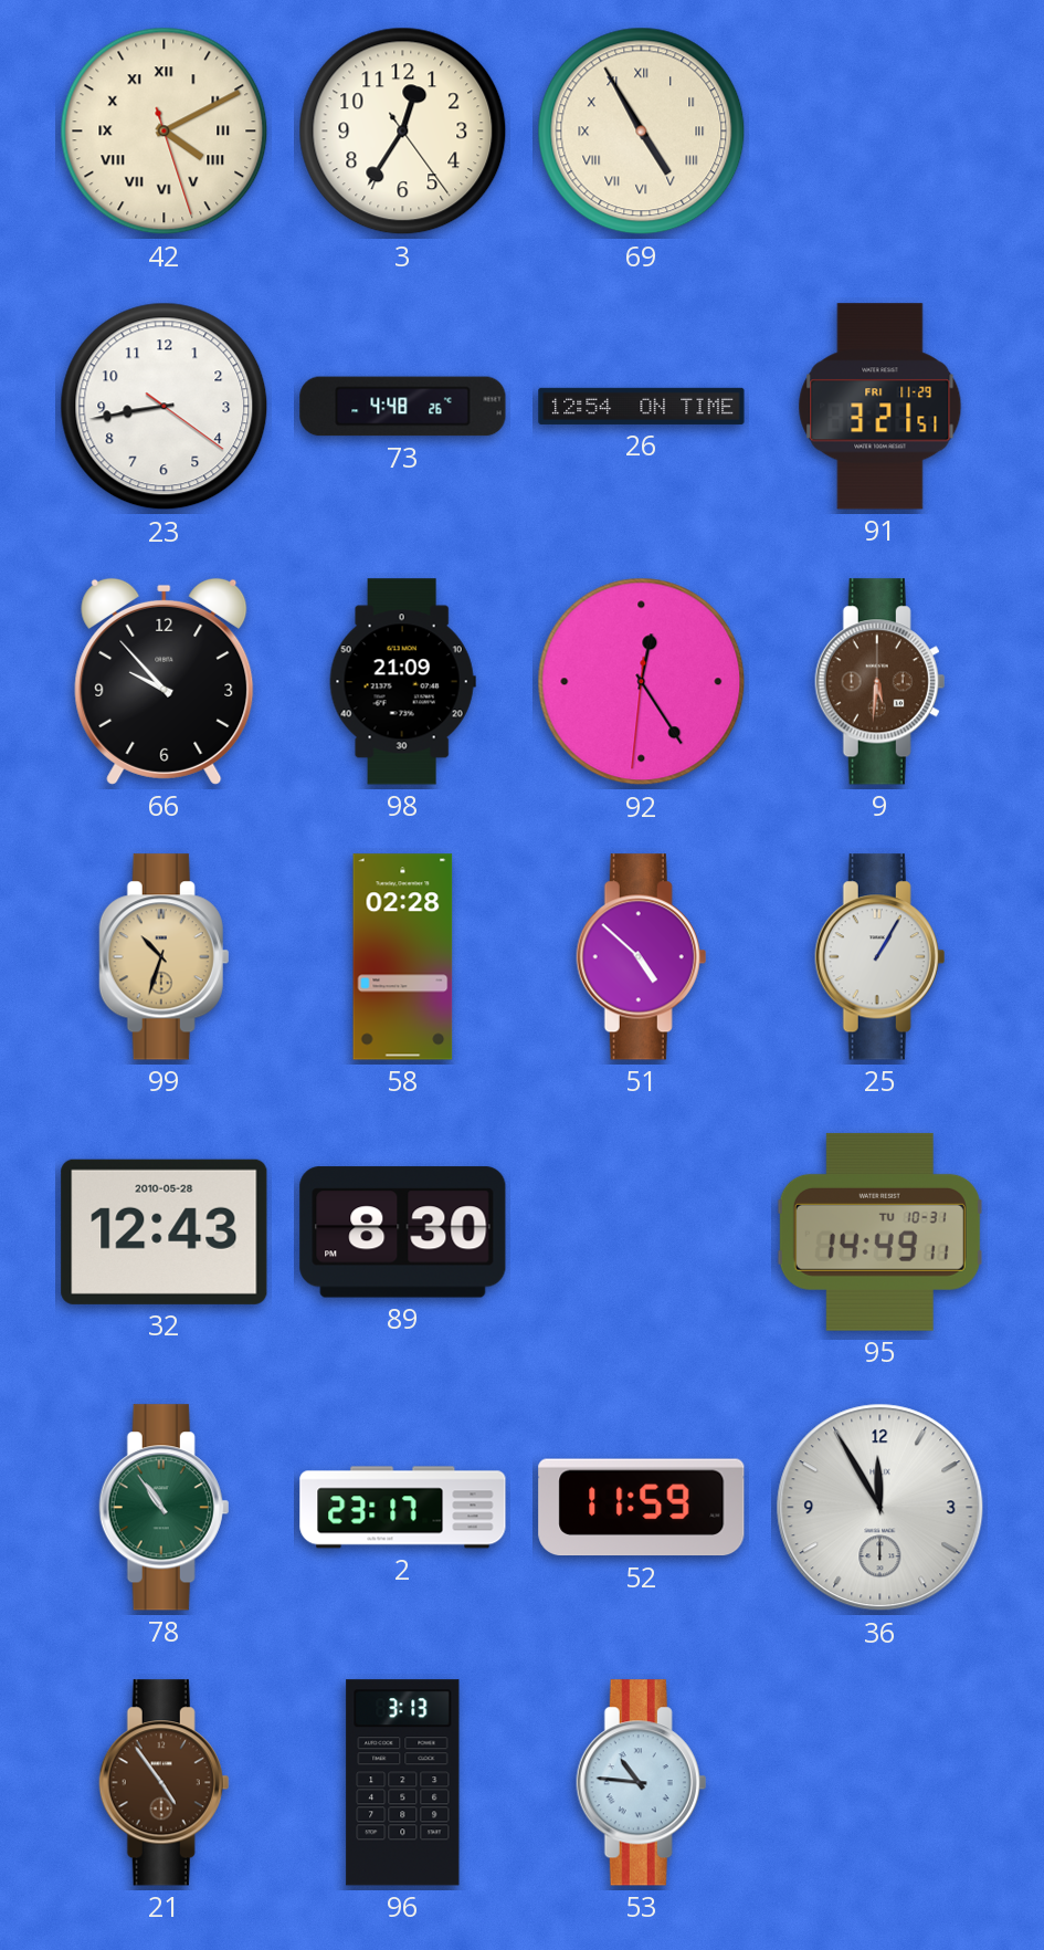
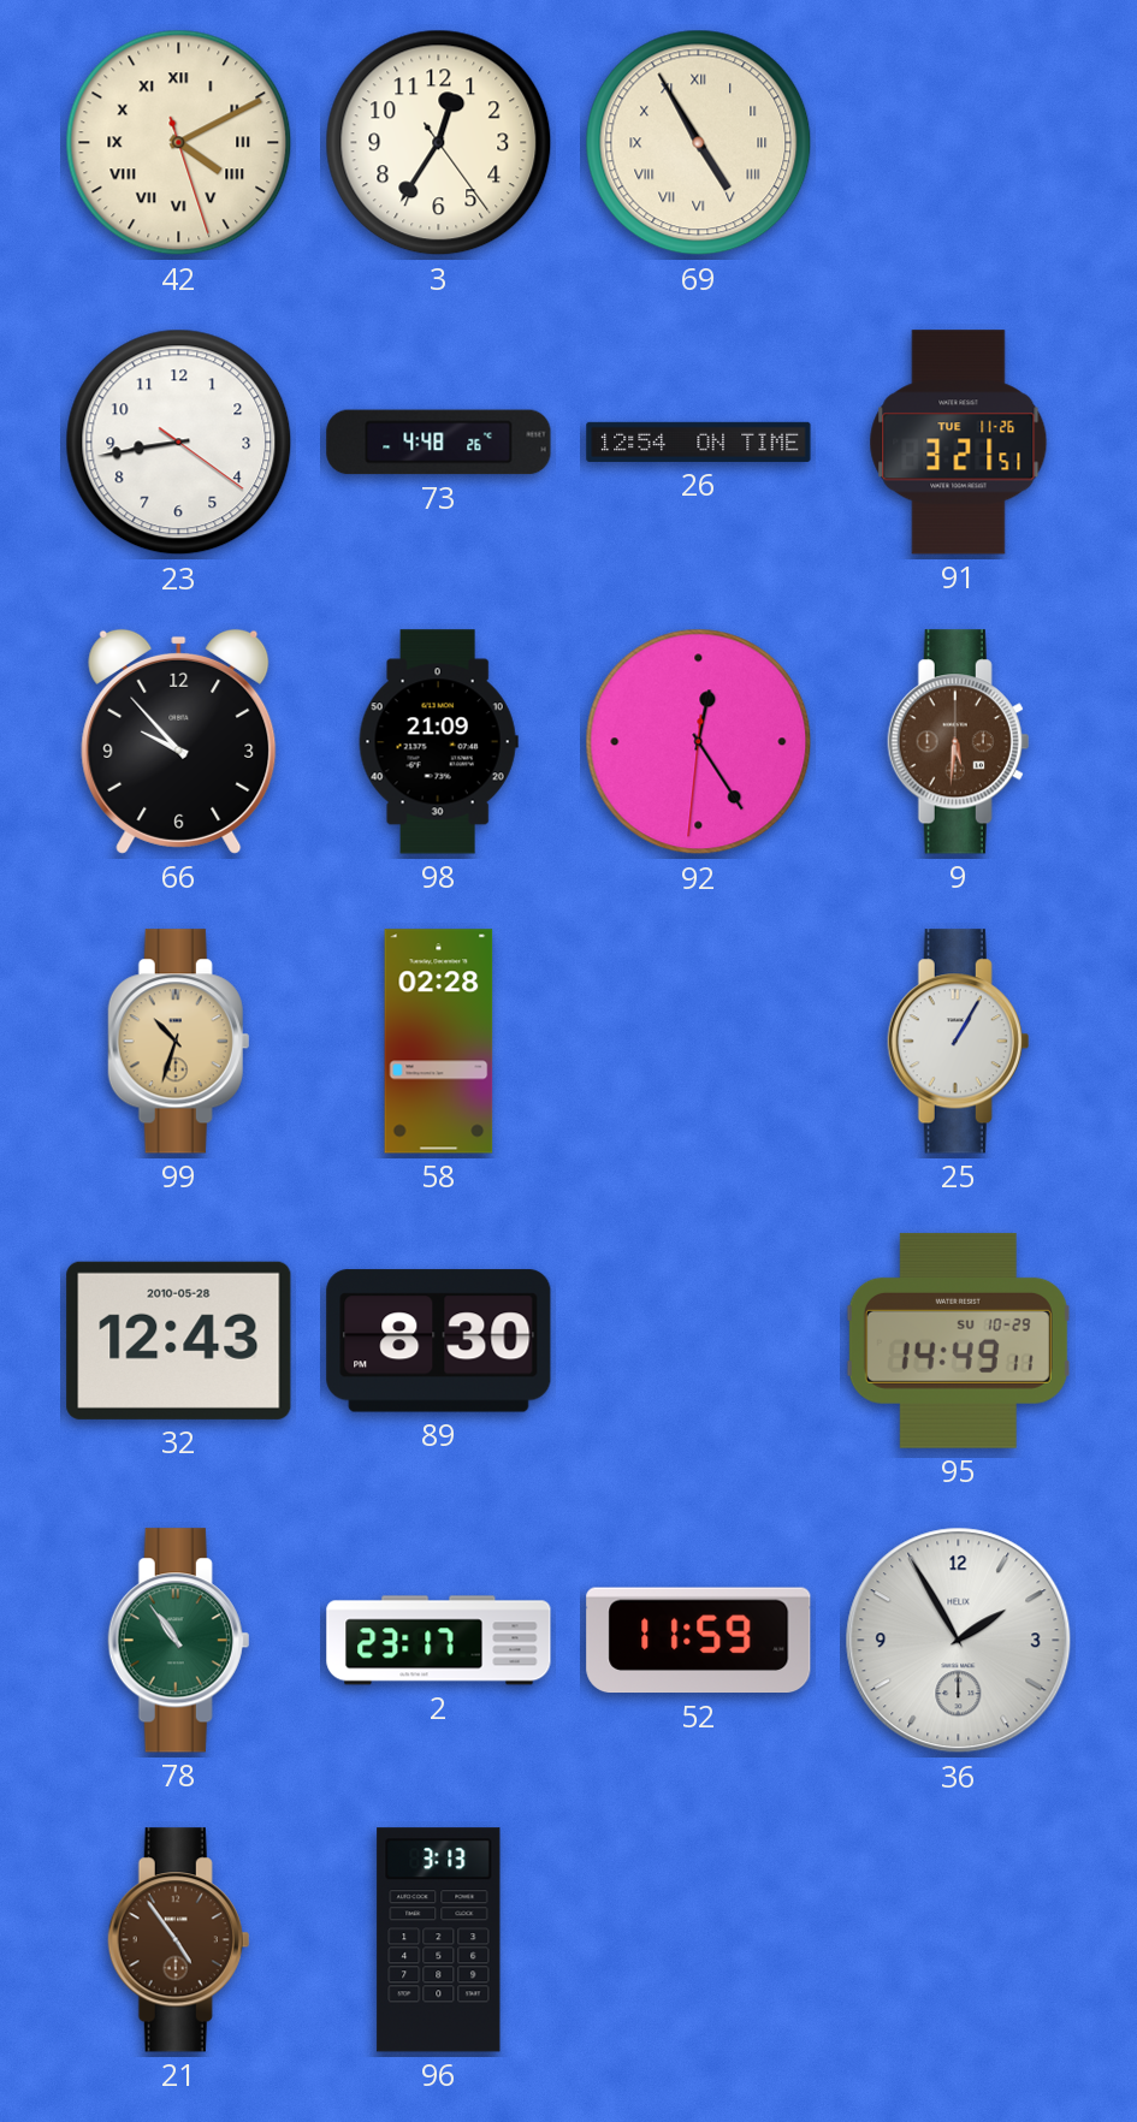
91 date: FRI 11-29 -> TUE 11-26 (959, 443)
51: 4:52 -> none (642, 957)
95 date: TU 10-31 -> SU 10-29 (958, 1340)
36: 11:55 -> 1:55 (959, 1641)
53: 10:46 -> none (642, 1783)
